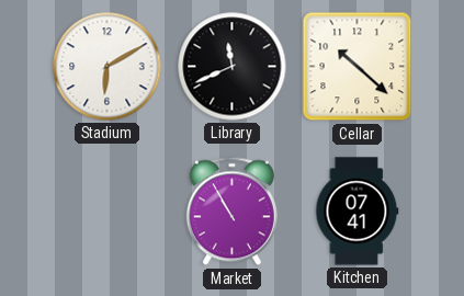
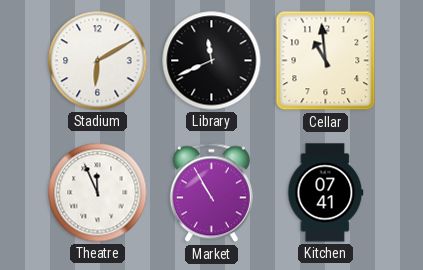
Cellar: 10:22 -> 10:59 (326, 61)
Theatre: none -> 11:56 (98, 193)
